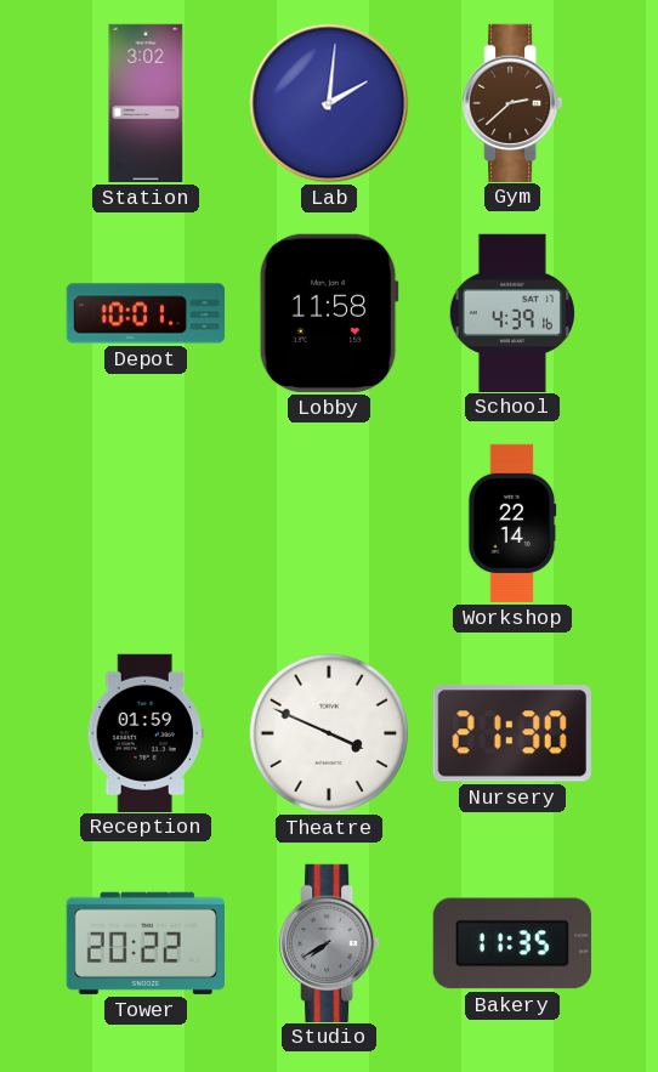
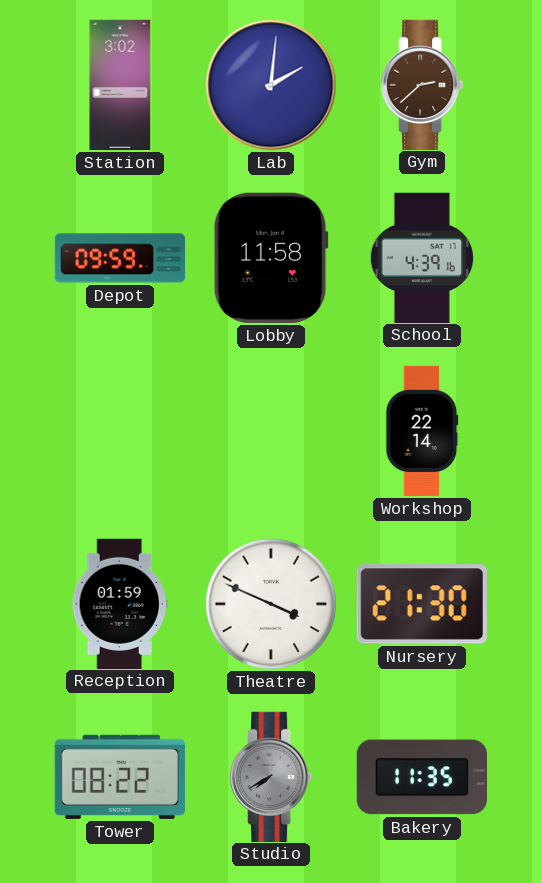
Depot: 10:01 -> 09:59 (120, 258)
Tower: 20:22 -> 08:22 (120, 777)
